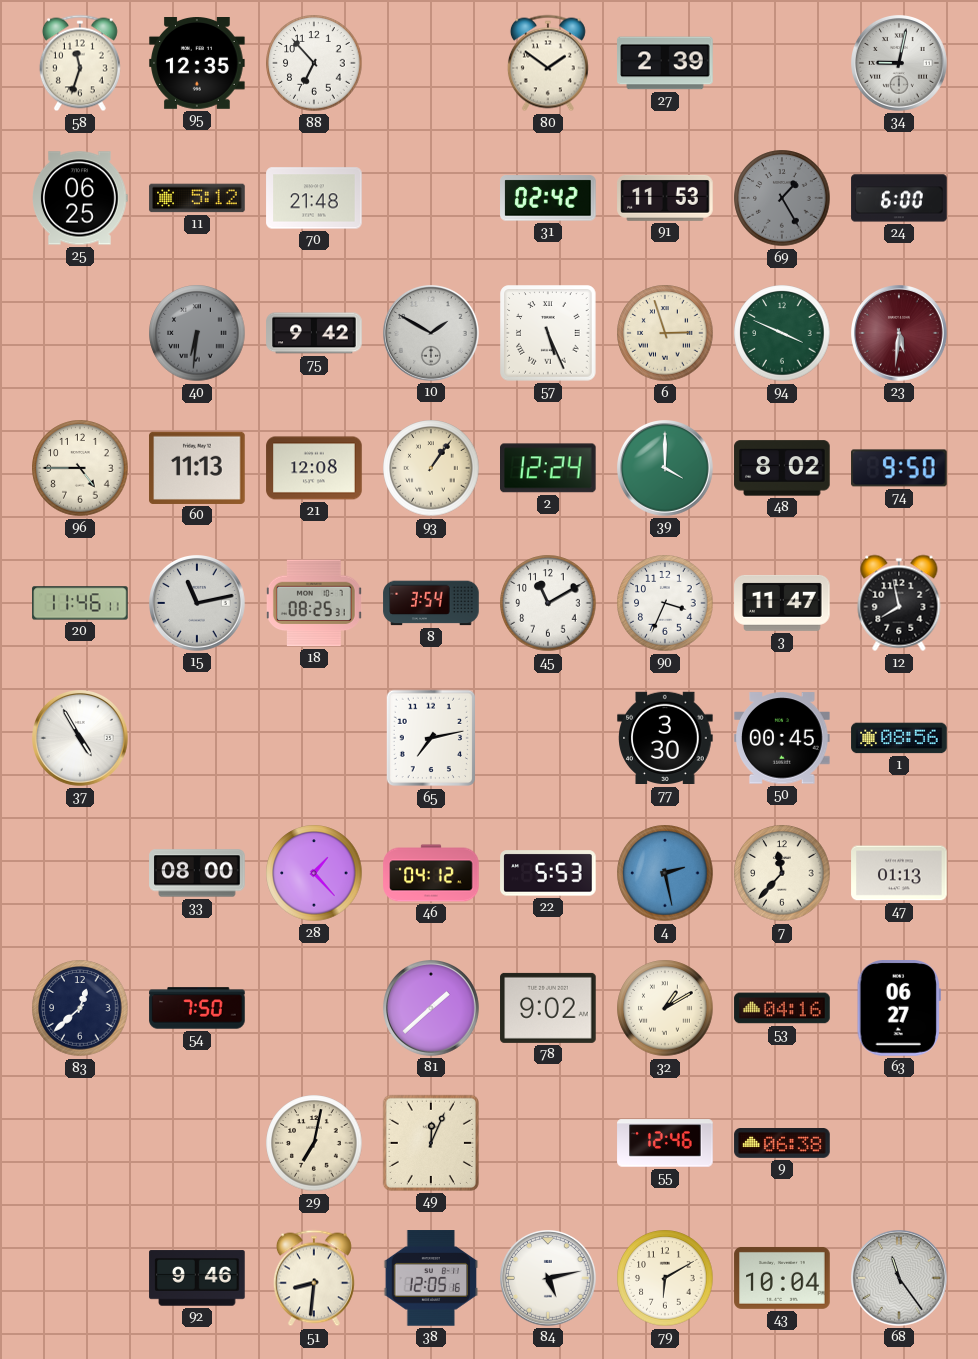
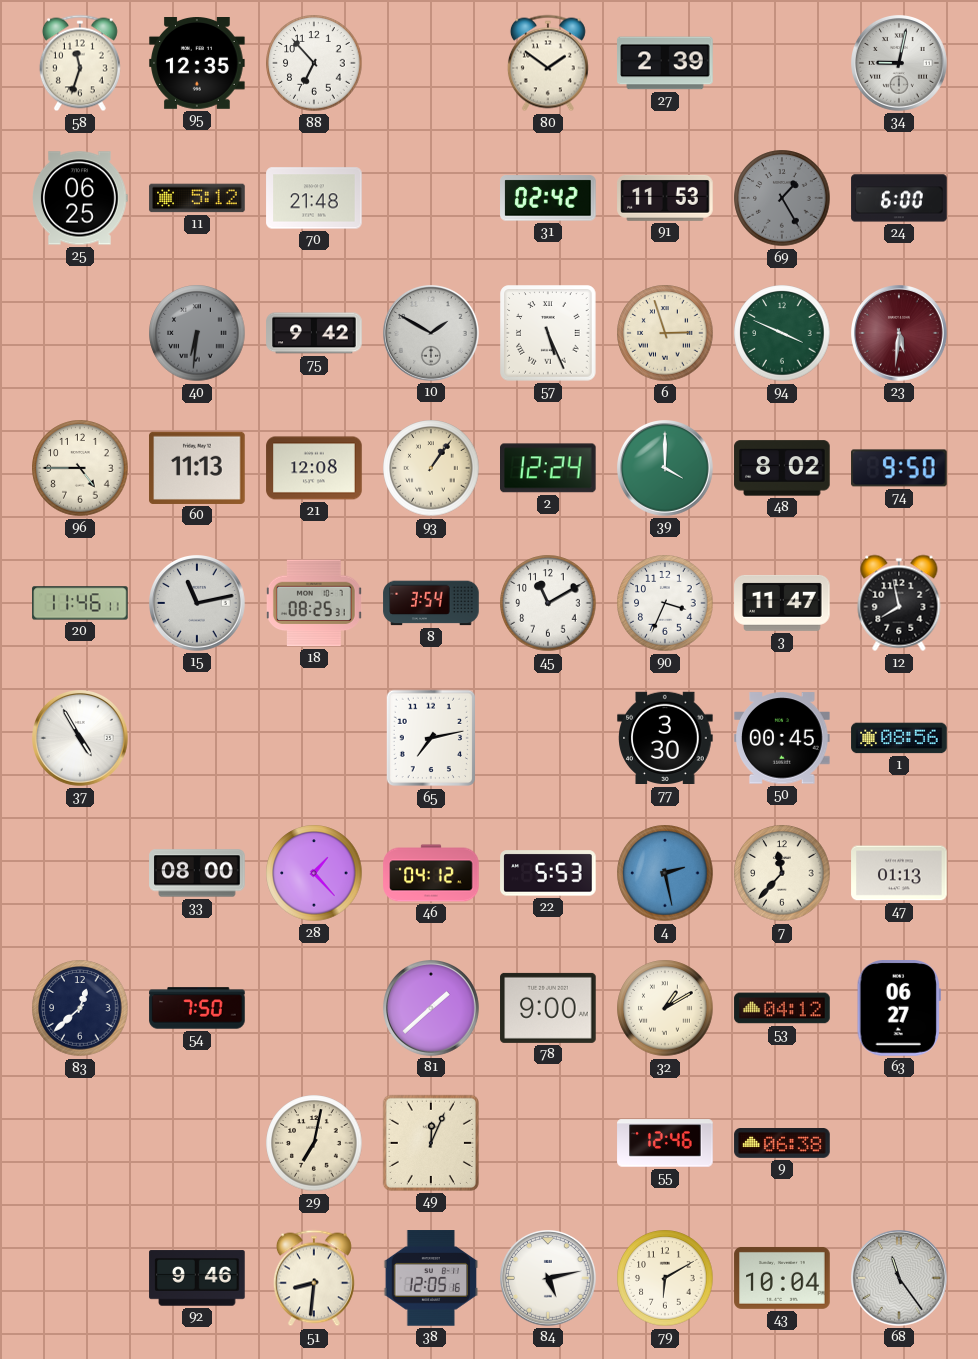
78: 9:02 -> 9:00 (548, 1008)
53: 04:16 -> 04:12 (782, 1008)
